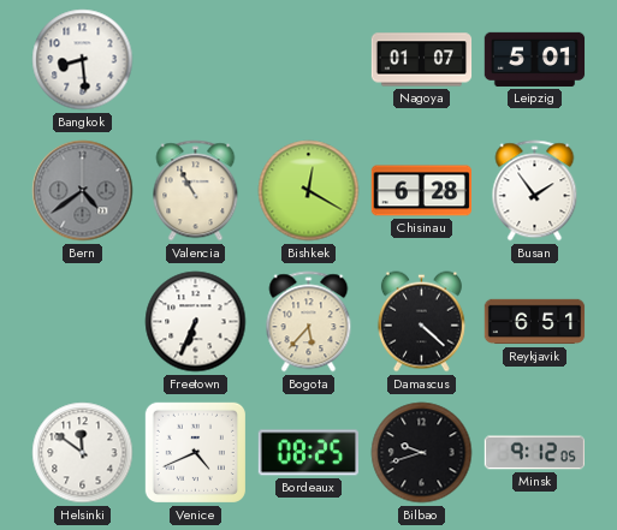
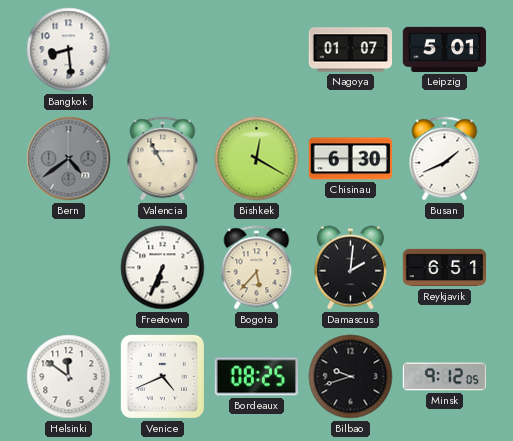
Chisinau: 6:28 -> 6:30 (350, 159)
Busan: 1:54 -> 1:41 (445, 159)
Damascus: 4:22 -> 2:01 (350, 268)
